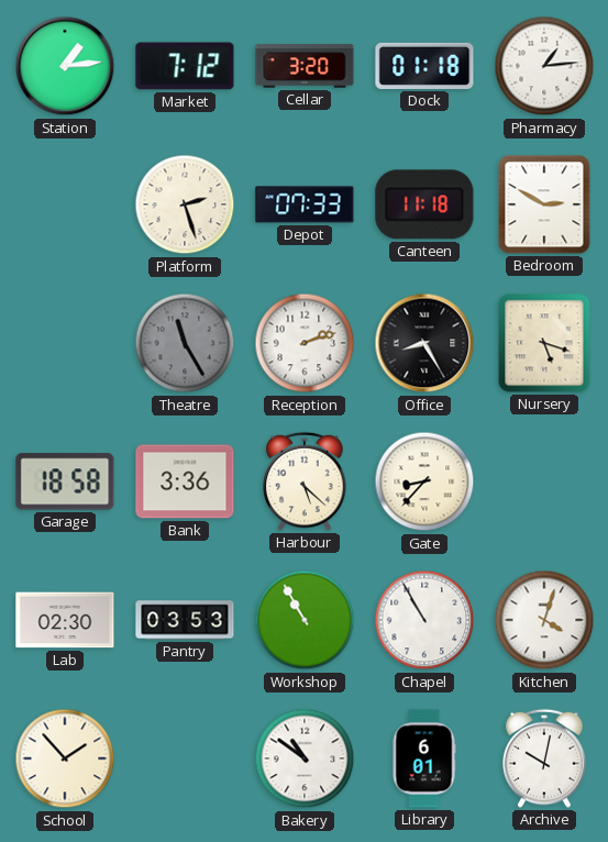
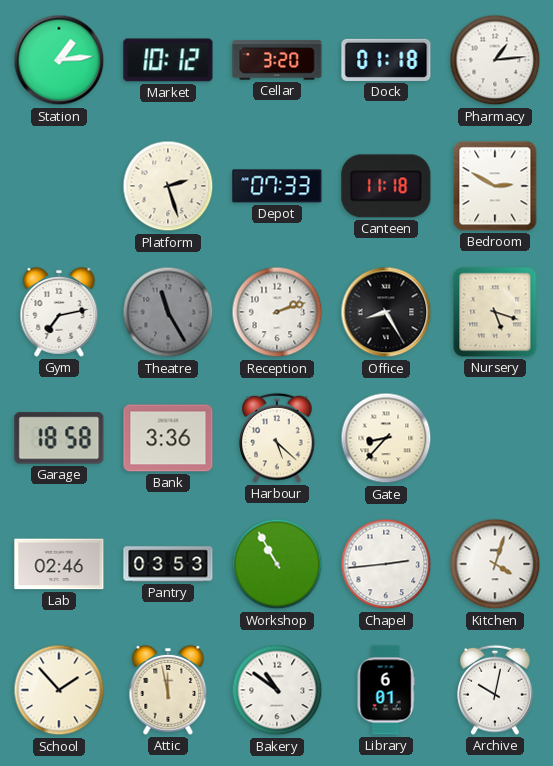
Market: 7:12 -> 10:12 (168, 60)
Gym: none -> 7:13 (59, 312)
Lab: 02:30 -> 02:46 (59, 564)
Chapel: 10:55 -> 2:44 (386, 564)
Attic: none -> 11:58 (168, 690)
